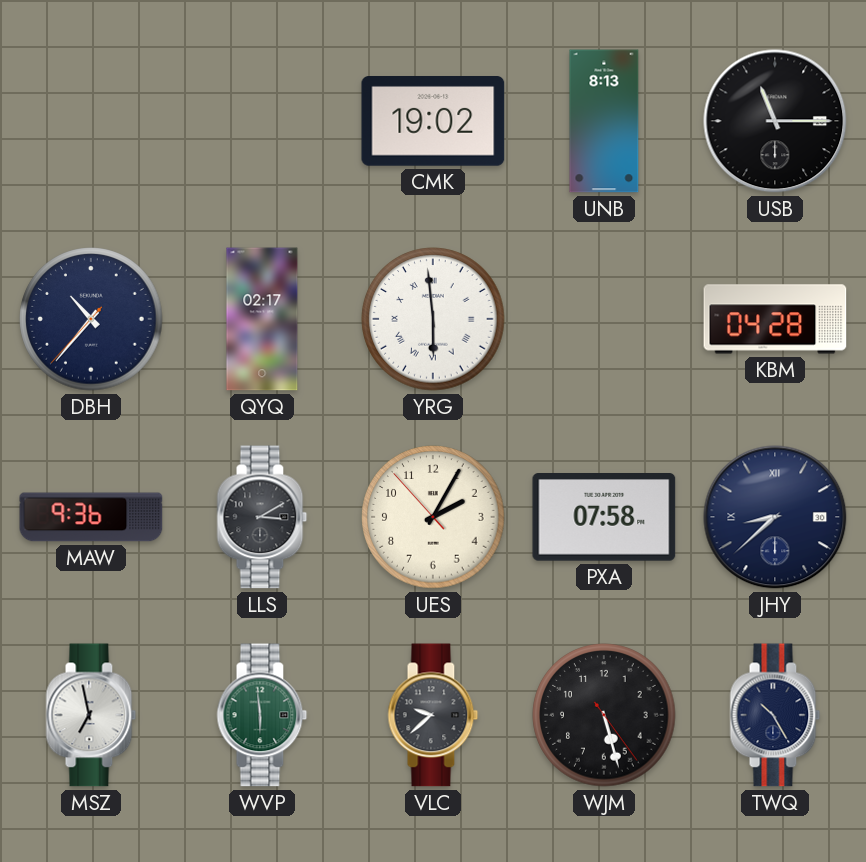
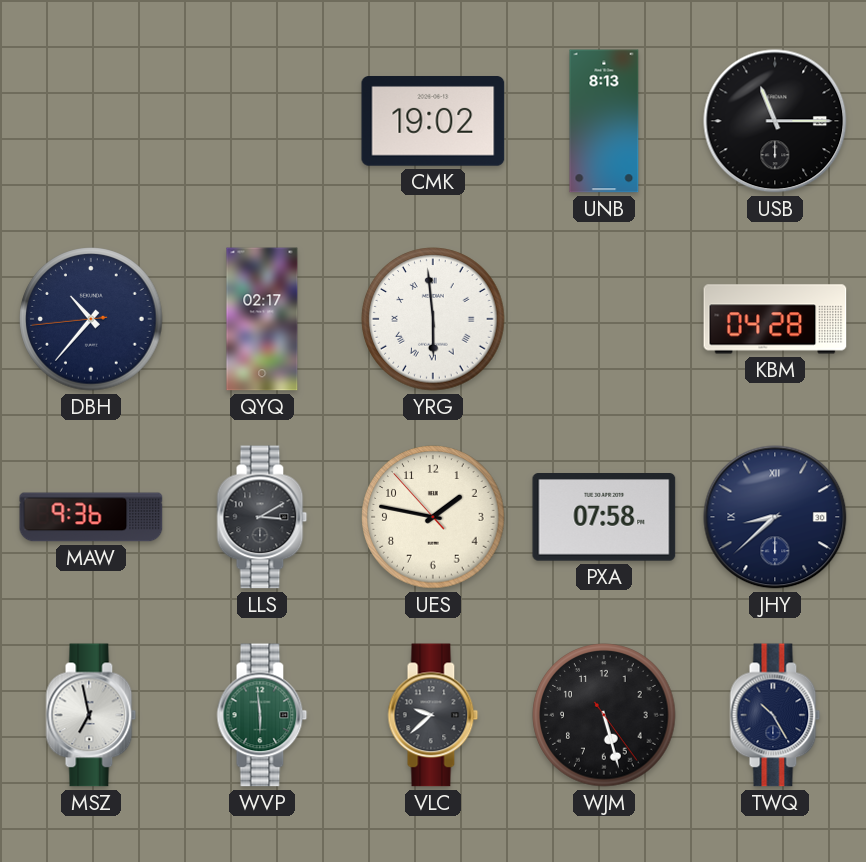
DBH: 10:36:37 -> 10:36:44 (91, 319)
UES: 2:04 -> 1:46 (433, 517)
